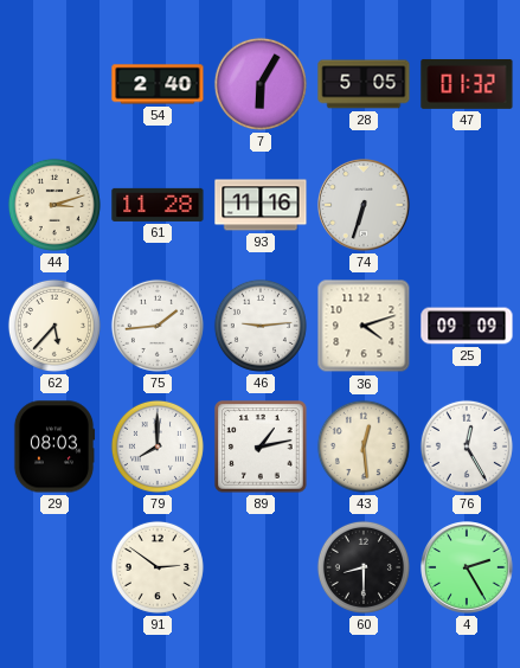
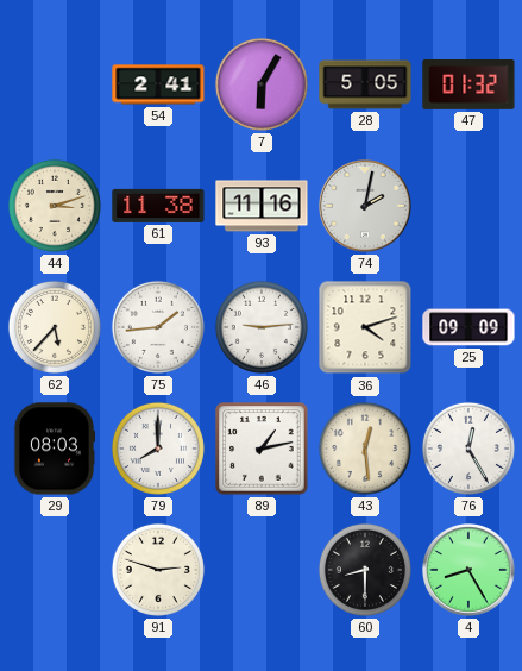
54: 2:40 -> 2:41 (158, 84)
61: 11:28 -> 11:38 (158, 206)
74: 6:33 -> 2:02 (365, 206)
91: 2:51 -> 2:48 (158, 570)
4: 2:25 -> 8:25 (468, 570)
